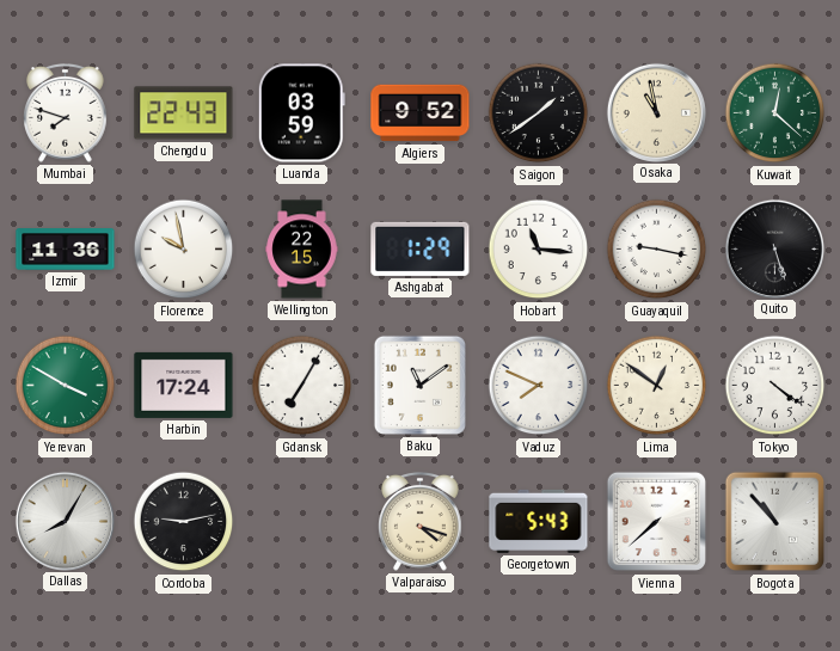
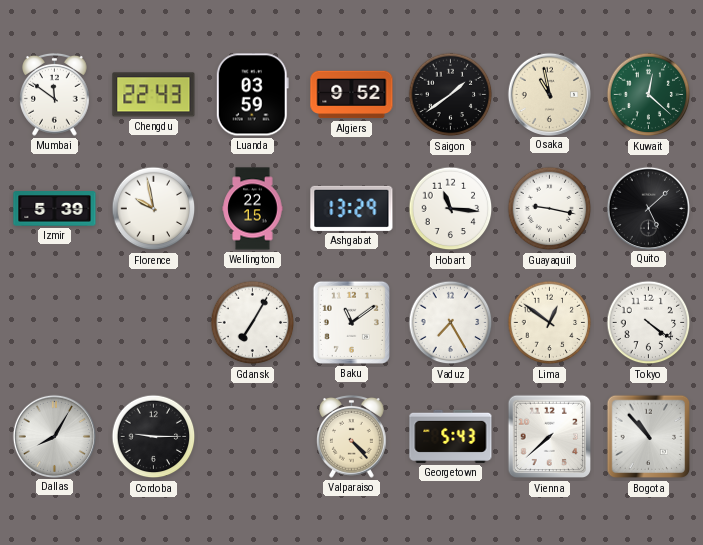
Mumbai: 7:48 -> 11:51 (55, 94)
Izmir: 11:36 -> 5:39 (55, 209)
Ashgabat: 1:29 -> 13:29 (352, 208)
Quito: 5:27 -> 5:08 (648, 208)
Yerevan: 3:50 -> none (66, 386)
Harbin: 17:24 -> none (184, 385)
Vaduz: 7:49 -> 7:25 (451, 323)
Cordoba: 9:13 -> 9:15 (154, 437)
Valparaiso: 4:18 -> 4:23 (352, 436)
